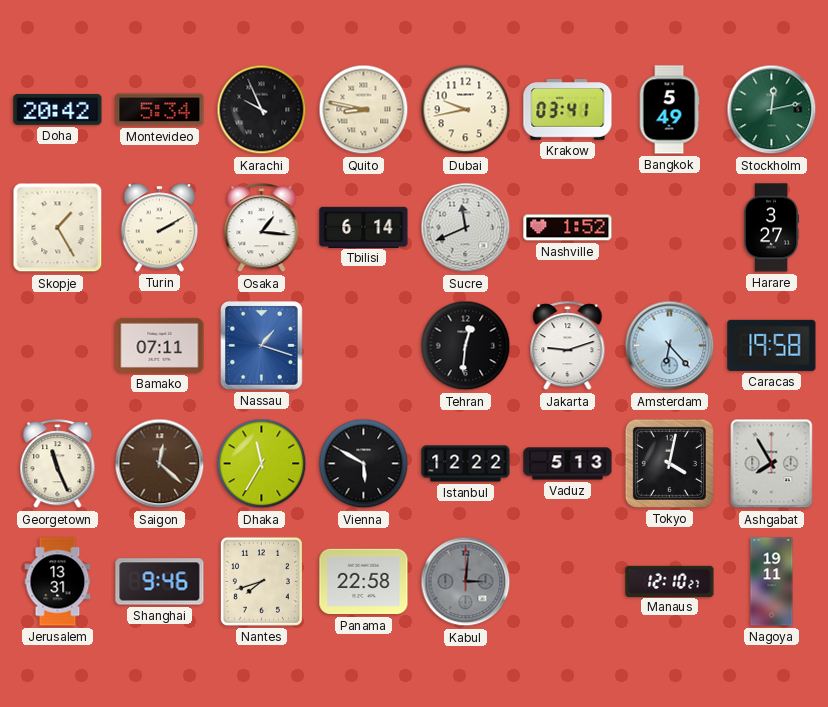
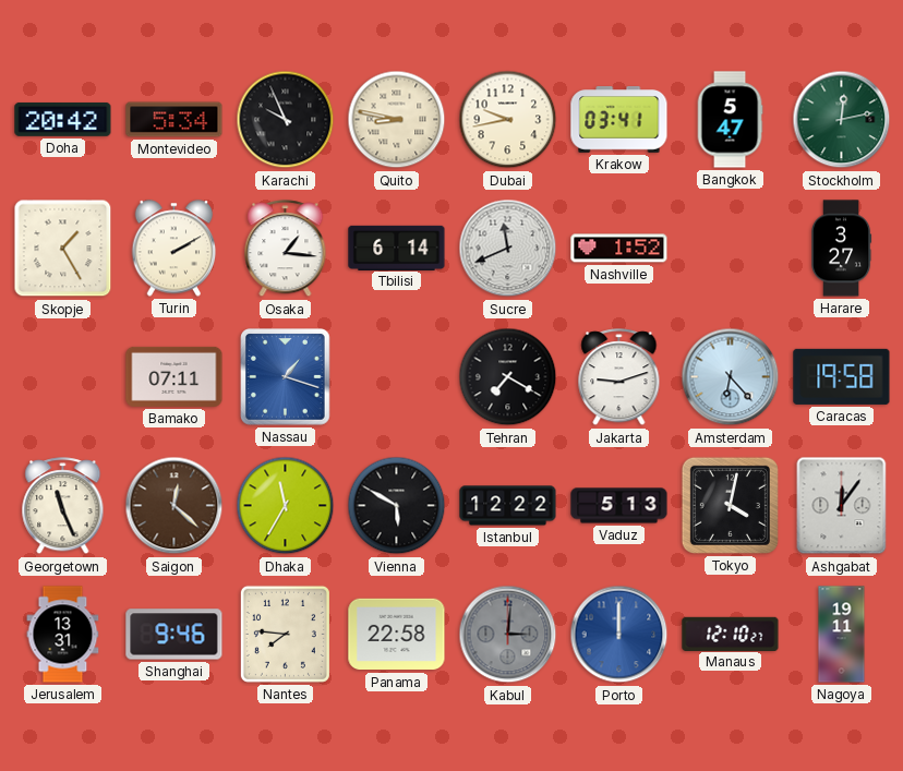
Bangkok: 5:49 -> 5:47 (730, 120)
Tehran: 12:31 -> 7:20 (508, 377)
Ashgabat: 7:55 -> 12:06 (842, 506)
Nantes: 7:42 -> 7:46 (285, 634)
Porto: none -> 12:00 (619, 635)
